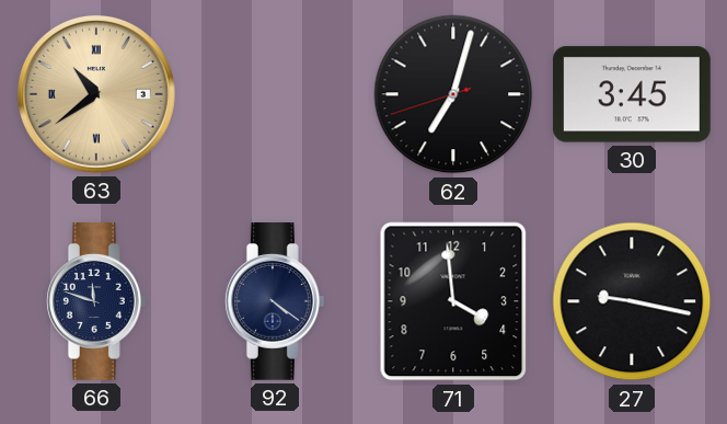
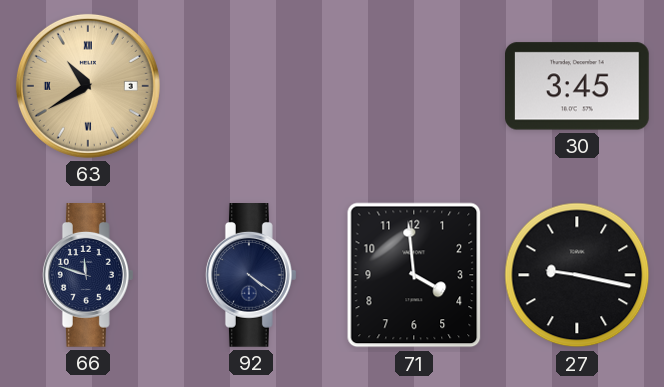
63: 10:39 -> 10:40 (88, 86)
62: 7:02 -> none (453, 94)
